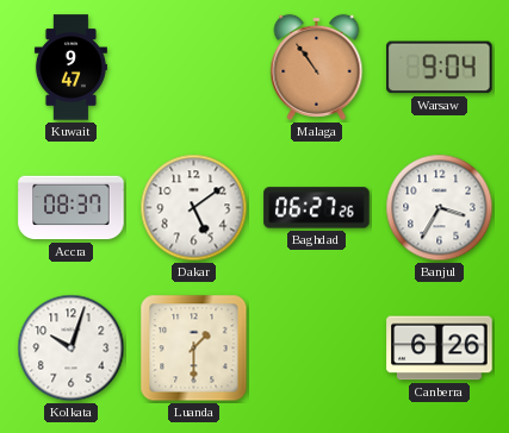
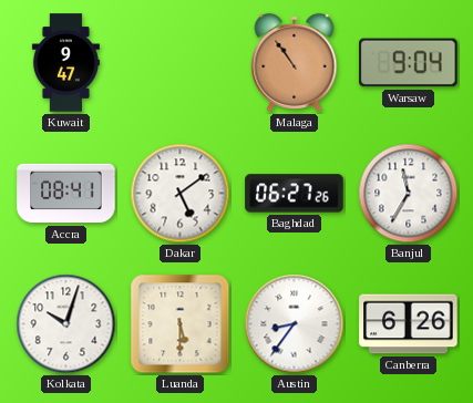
Accra: 08:37 -> 08:41 (66, 194)
Banjul: 3:35 -> 11:35 (409, 194)
Luanda: 1:30 -> 5:30 (181, 324)
Austin: none -> 8:36 (295, 324)
